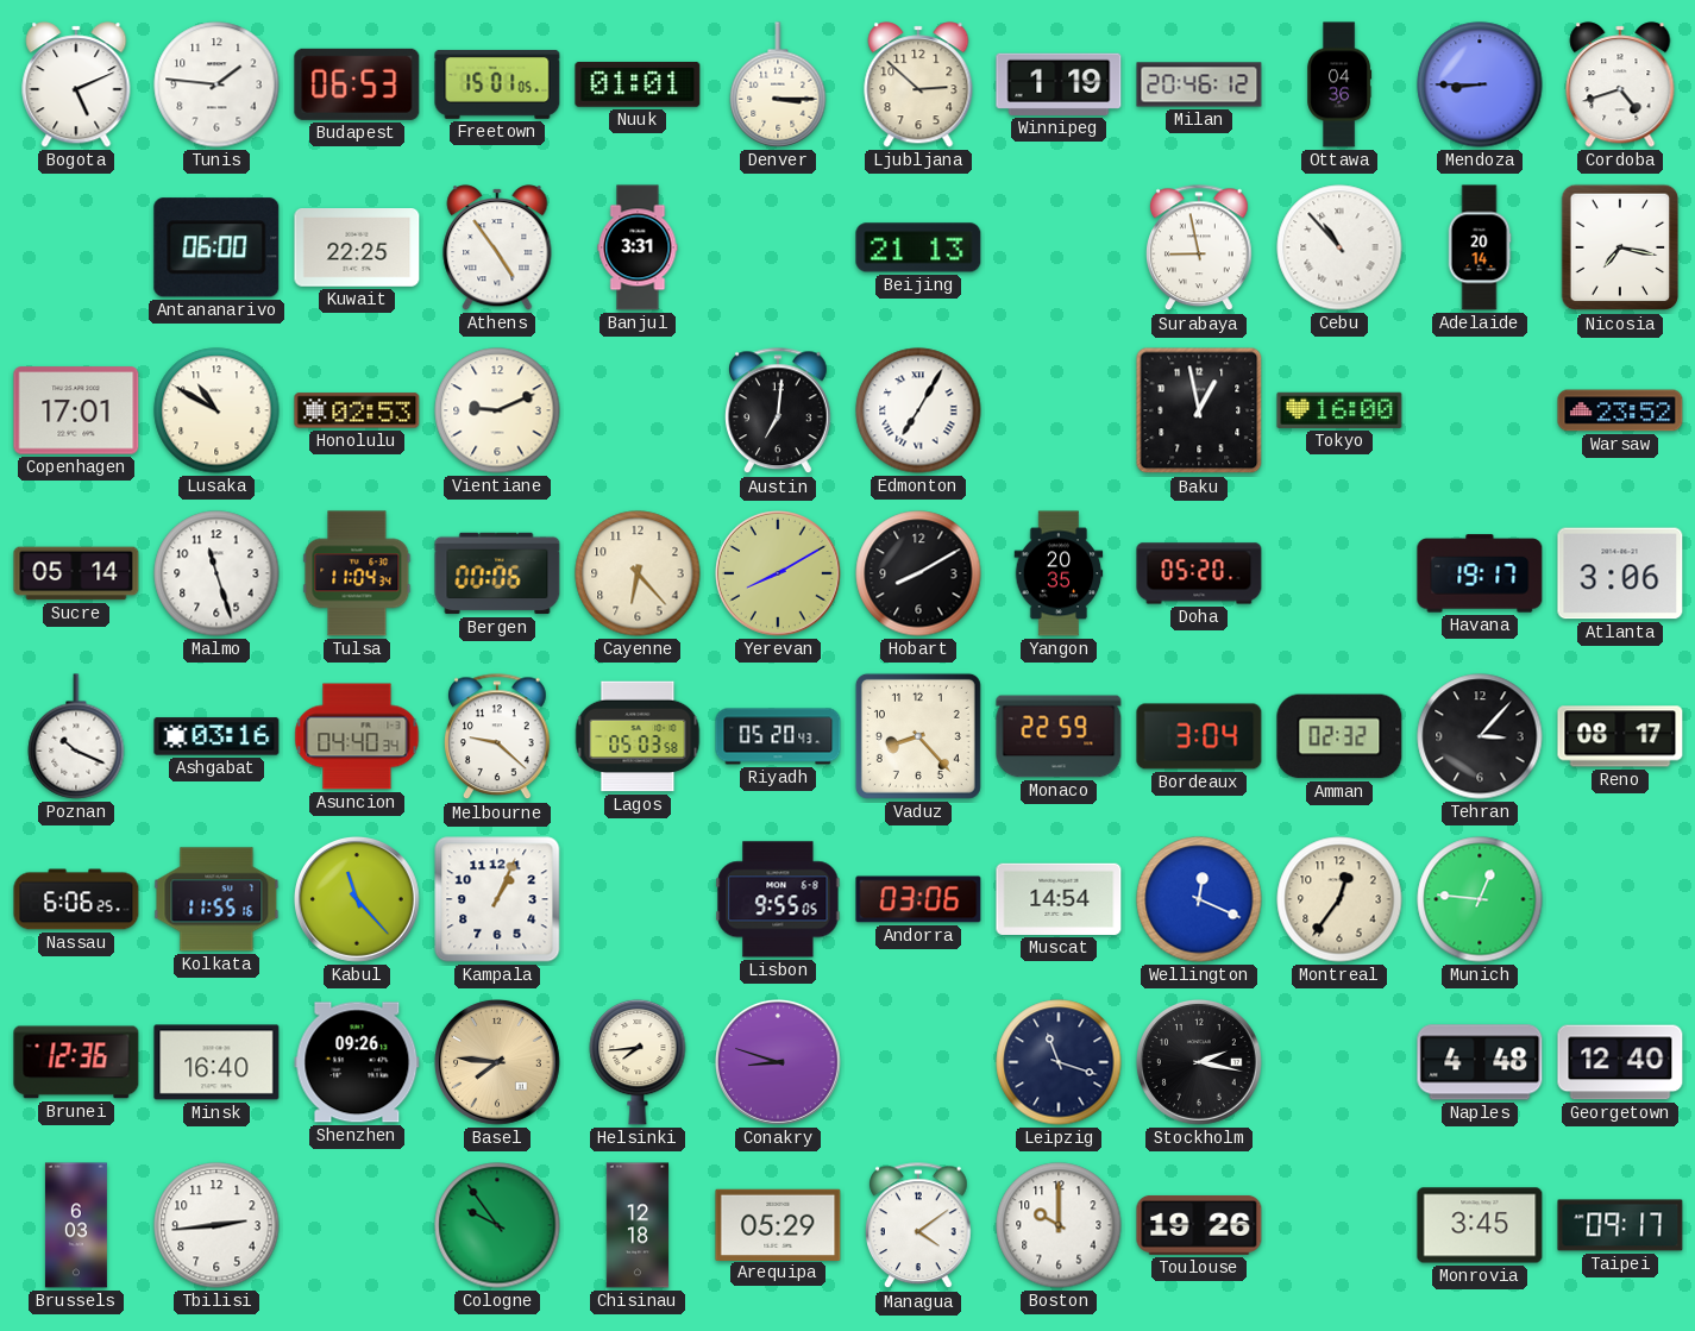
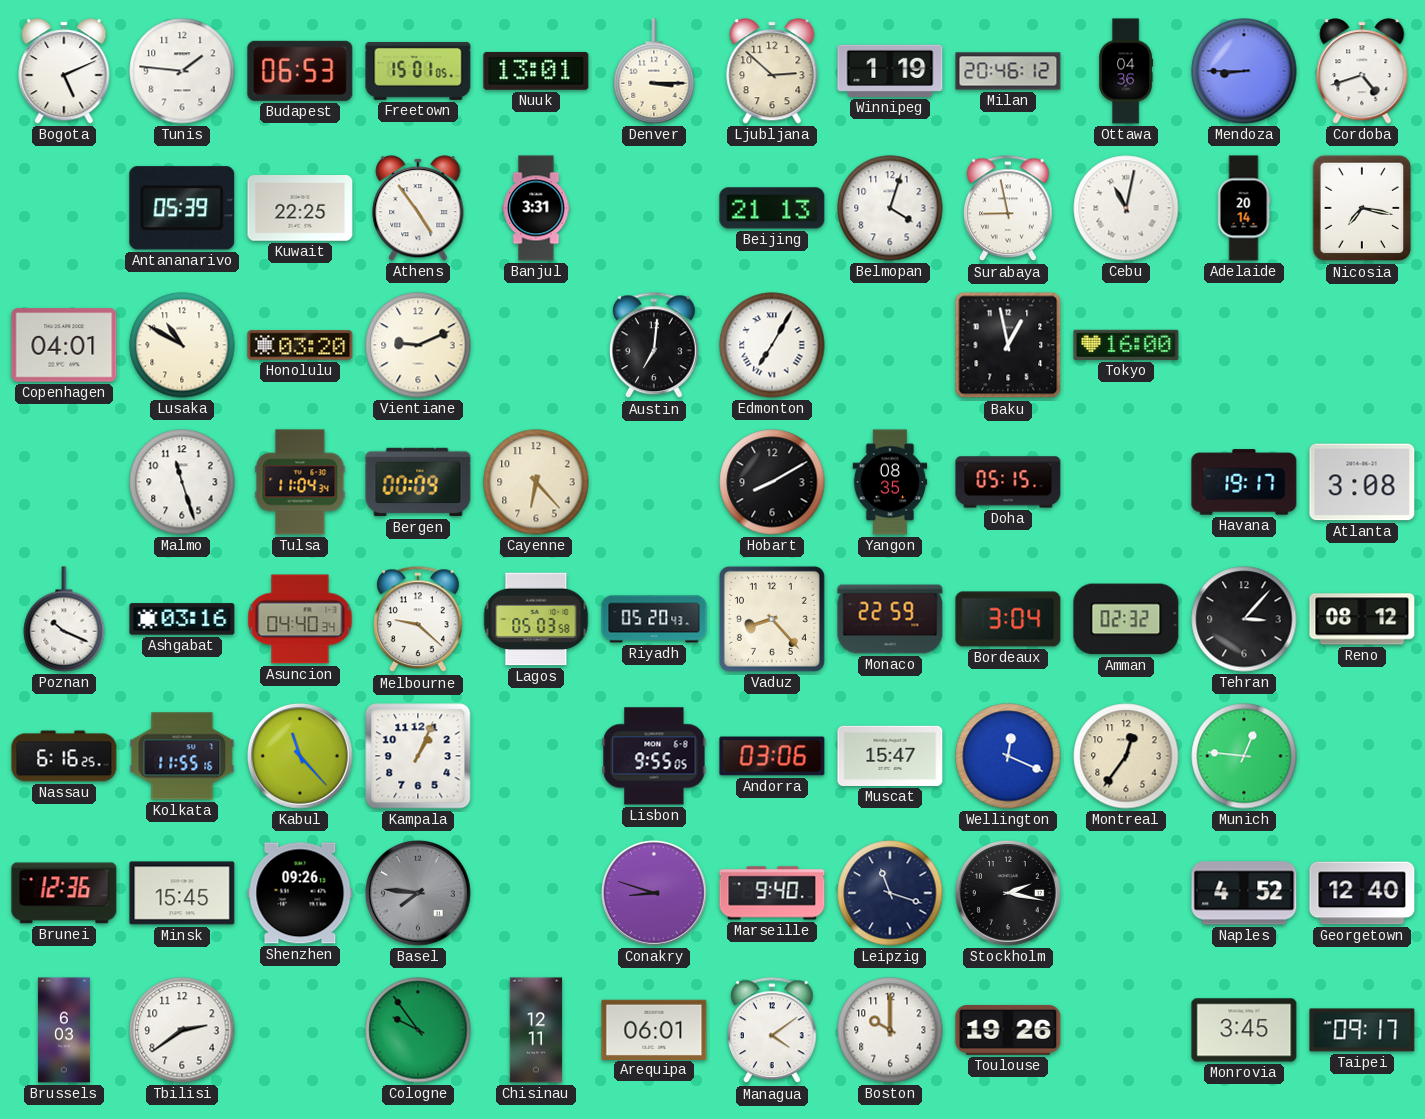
Nuuk: 01:01 -> 13:01 (536, 71)
Antananarivo: 06:00 -> 05:39 (182, 208)
Belmopan: none -> 4:03 (890, 208)
Cebu: 10:53 -> 11:02 (1126, 208)
Copenhagen: 17:01 -> 04:01 (64, 345)
Honolulu: 02:53 -> 03:20 (300, 345)
Warsaw: 23:52 -> none (1620, 410)
Sucre: 05:14 -> none (76, 573)
Bergen: 00:06 -> 00:09 (418, 482)
Yerevan: 8:10 -> none (779, 575)
Yangon: 20:35 -> 08:35 (890, 482)
Doha: 05:20 -> 05:15 (1008, 482)
Atlanta: 3:06 -> 3:08 (1362, 482)
Reno: 08:17 -> 08:12 (1362, 619)
Nassau: 6:06 -> 6:16 (64, 756)
Muscat: 14:54 -> 15:47 (890, 756)
Minsk: 16:40 -> 15:45 (182, 893)
Basel dial: champagne -> grey (419, 894)
Helsinki: 7:44 -> none (638, 1062)
Marseille: none -> 9:40 (772, 893)
Naples: 4:48 -> 4:52 (1244, 893)
Tbilisi: 2:44 -> 2:39 (182, 1030)
Chisinau: 12:18 -> 12:11 (536, 1030)
Arequipa: 05:29 -> 06:01 (654, 1029)
